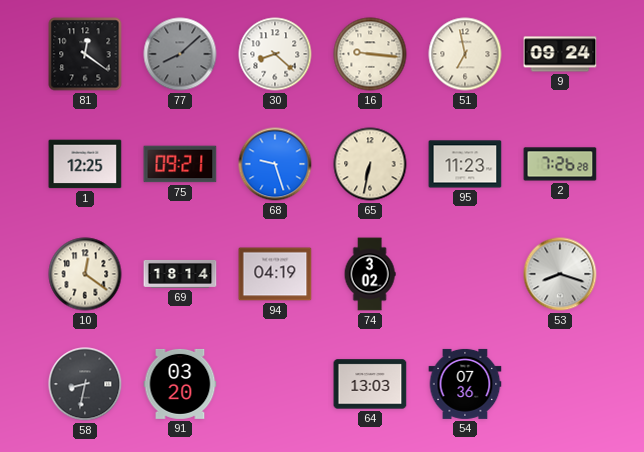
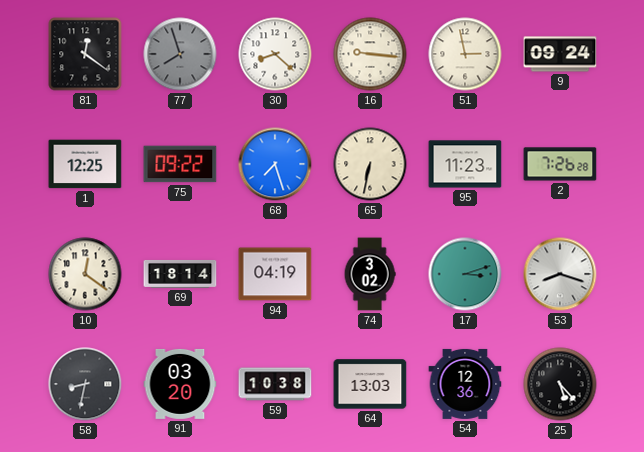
77: 8:08 -> 7:57 (180, 54)
51: 6:58 -> 2:58 (465, 54)
75: 09:21 -> 09:22 (180, 164)
68: 9:27 -> 7:27 (275, 164)
17: none -> 3:12 (465, 274)
59: none -> 10:38 (275, 384)
54: 07:36 -> 12:36 (465, 384)
25: none -> 5:23 (560, 384)
